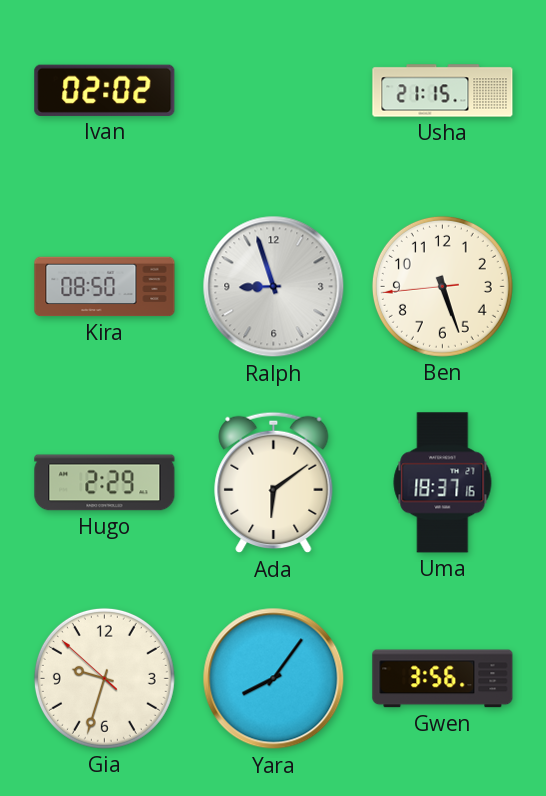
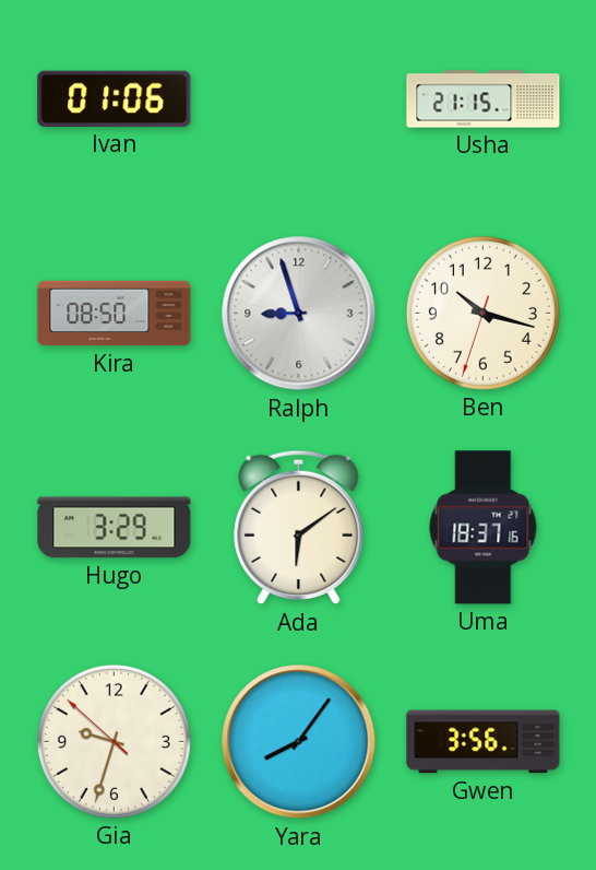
Ivan: 02:02 -> 01:06 (115, 98)
Ben: 5:26 -> 10:17 (482, 313)
Hugo: 2:29 -> 3:29 (115, 528)
